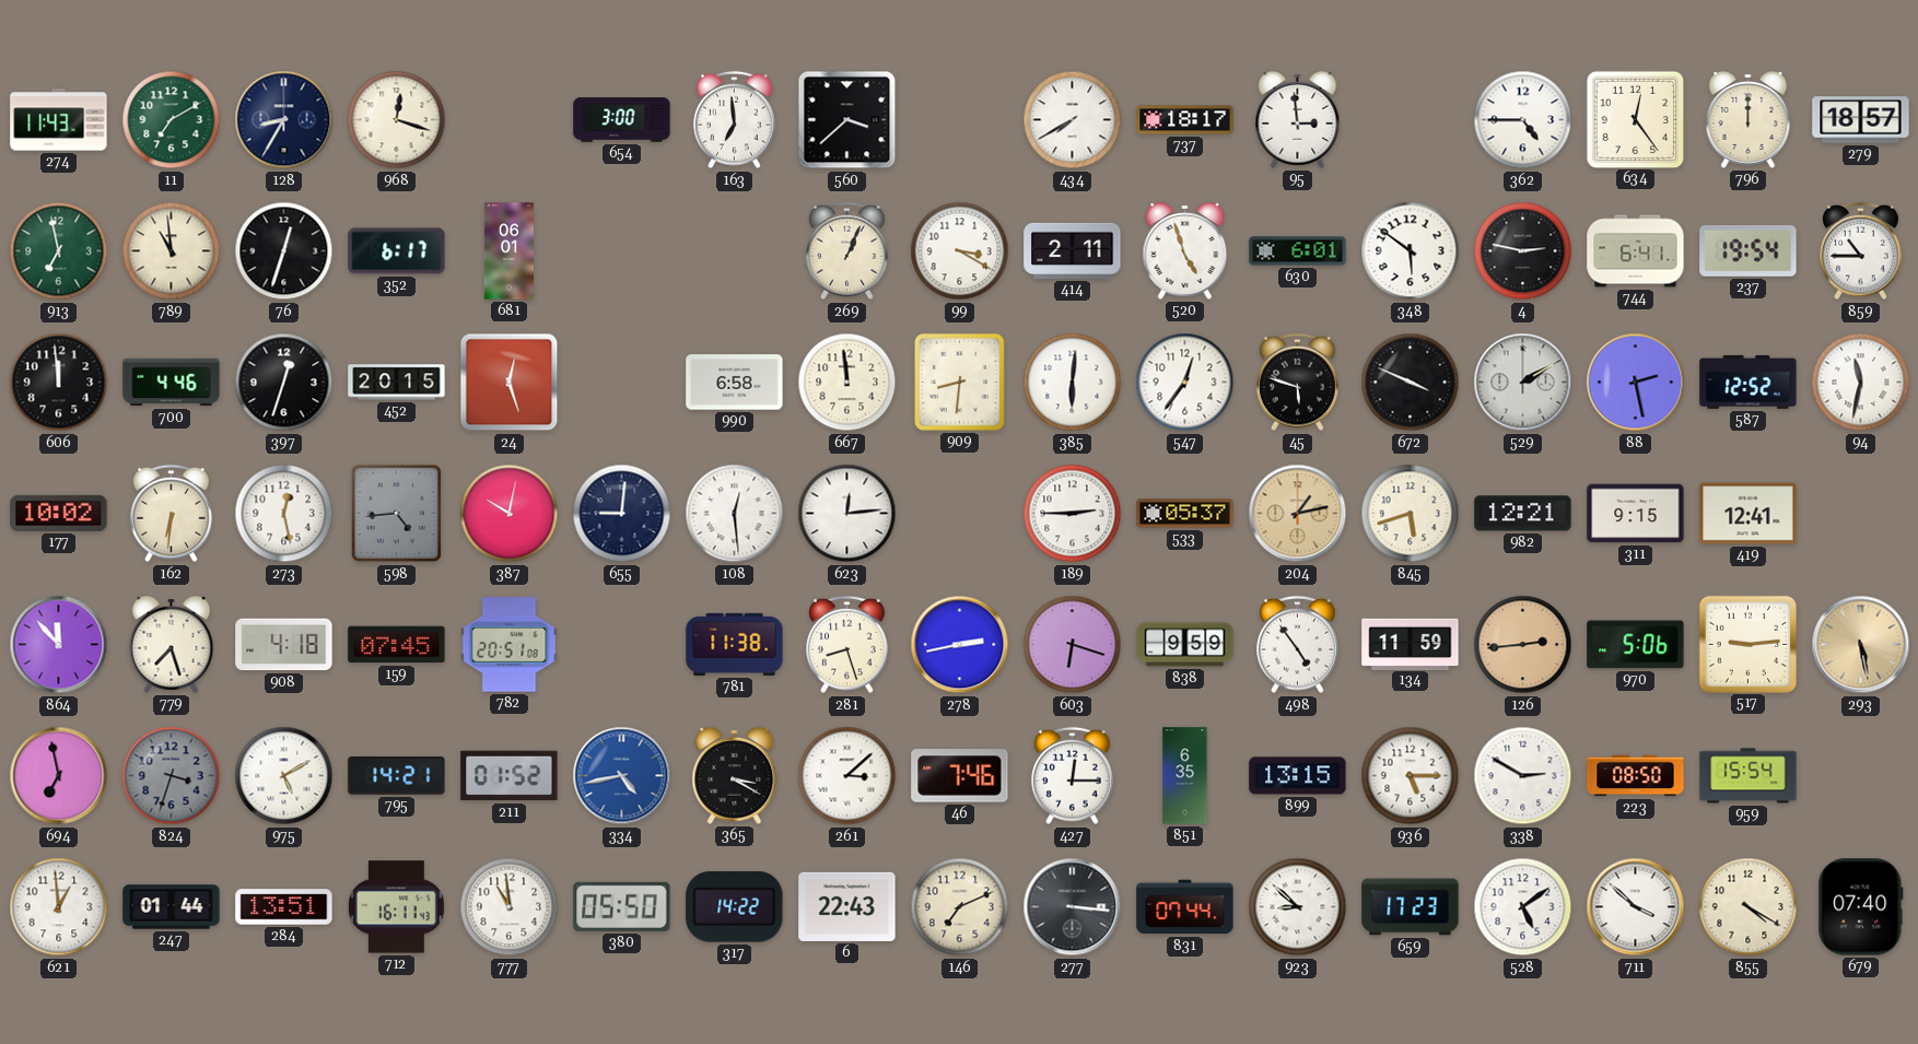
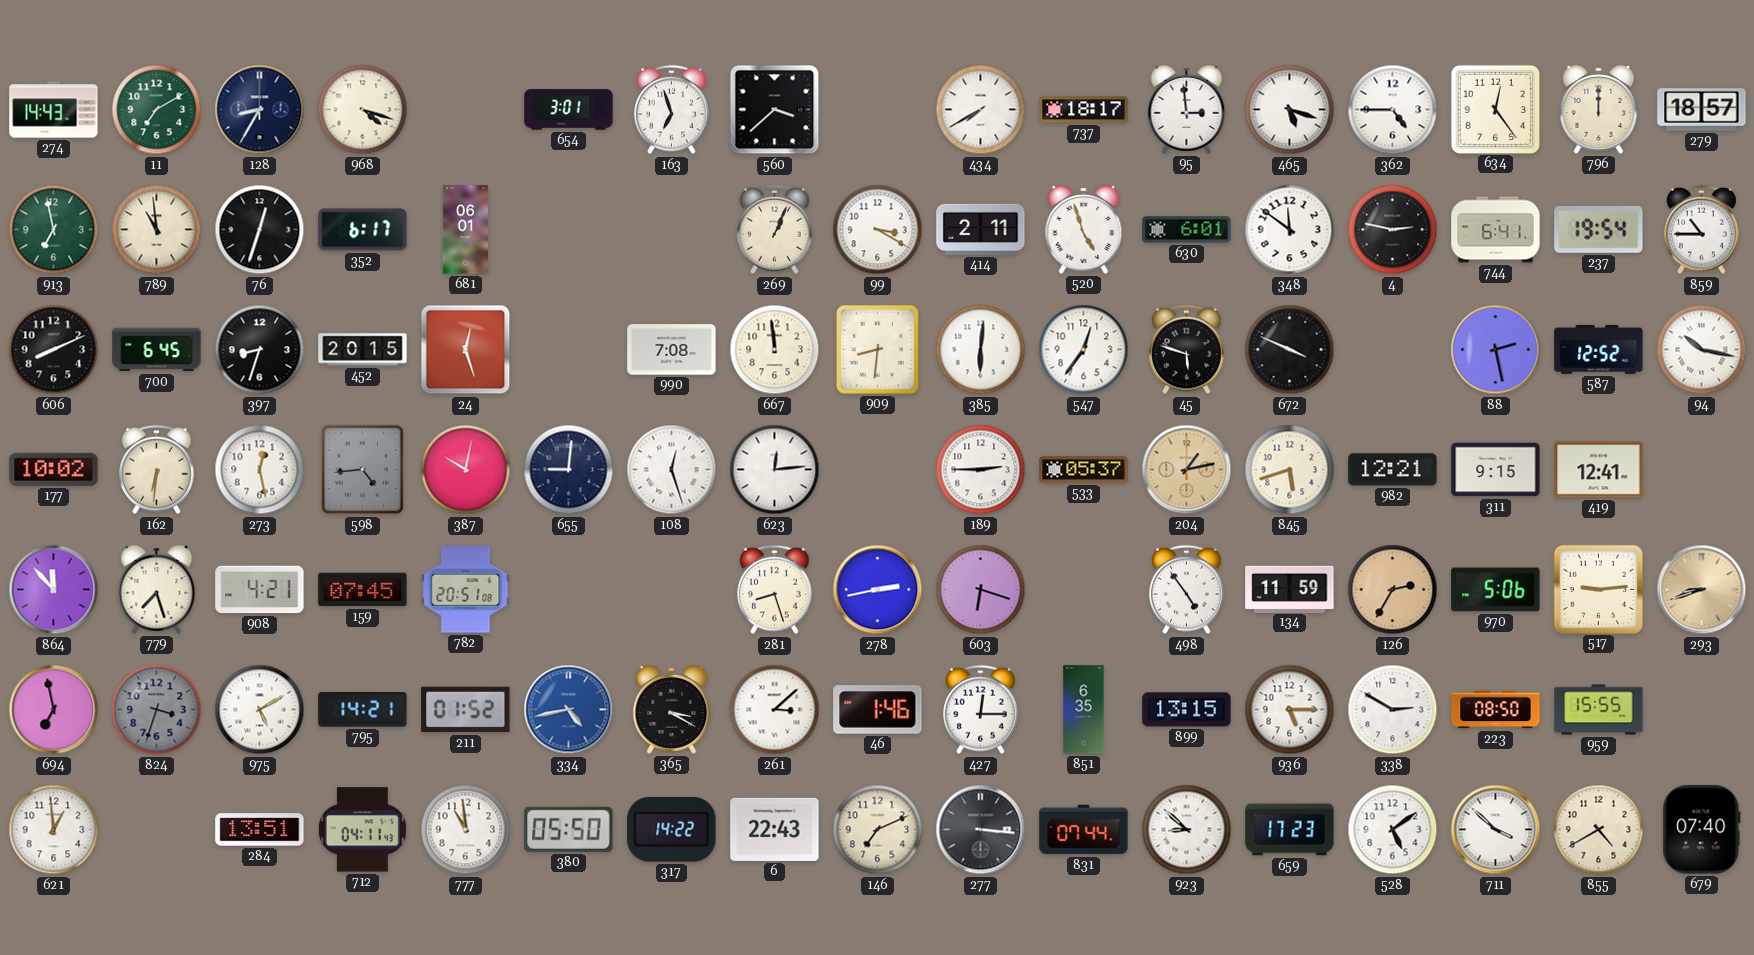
274: 11:43 -> 14:43 (54, 110)
968: 12:18 -> 4:18 (363, 110)
654: 3:00 -> 3:01 (569, 110)
163: 6:59 -> 6:57 (672, 110)
465: none -> 5:18 (1290, 110)
348: 5:51 -> 11:51 (1290, 230)
606: 11:59 -> 8:11 (54, 350)
700: 4:46 -> 6:45 (157, 350)
397: 12:33 -> 8:33 (260, 350)
990: 6:58 -> 7:08 (672, 350)
529: 2:10 -> none (1523, 383)
94: 11:32 -> 10:17 (1702, 350)
108: 12:29 -> 12:27 (672, 470)
908: 4:18 -> 4:21 (260, 590)
781: 11:38 -> none (735, 644)
838: 9:59 -> none (1185, 645)
126: 2:44 -> 2:35 (1393, 590)
293: 5:28 -> 8:42 (1702, 590)
46: 7:46 -> 1:46 (878, 710)
959: 15:54 -> 15:55 (1599, 710)
247: 01:44 -> none (172, 907)
712: 16:11 -> 04:11 (363, 830)
855: 4:20 -> 4:40 (1599, 830)
